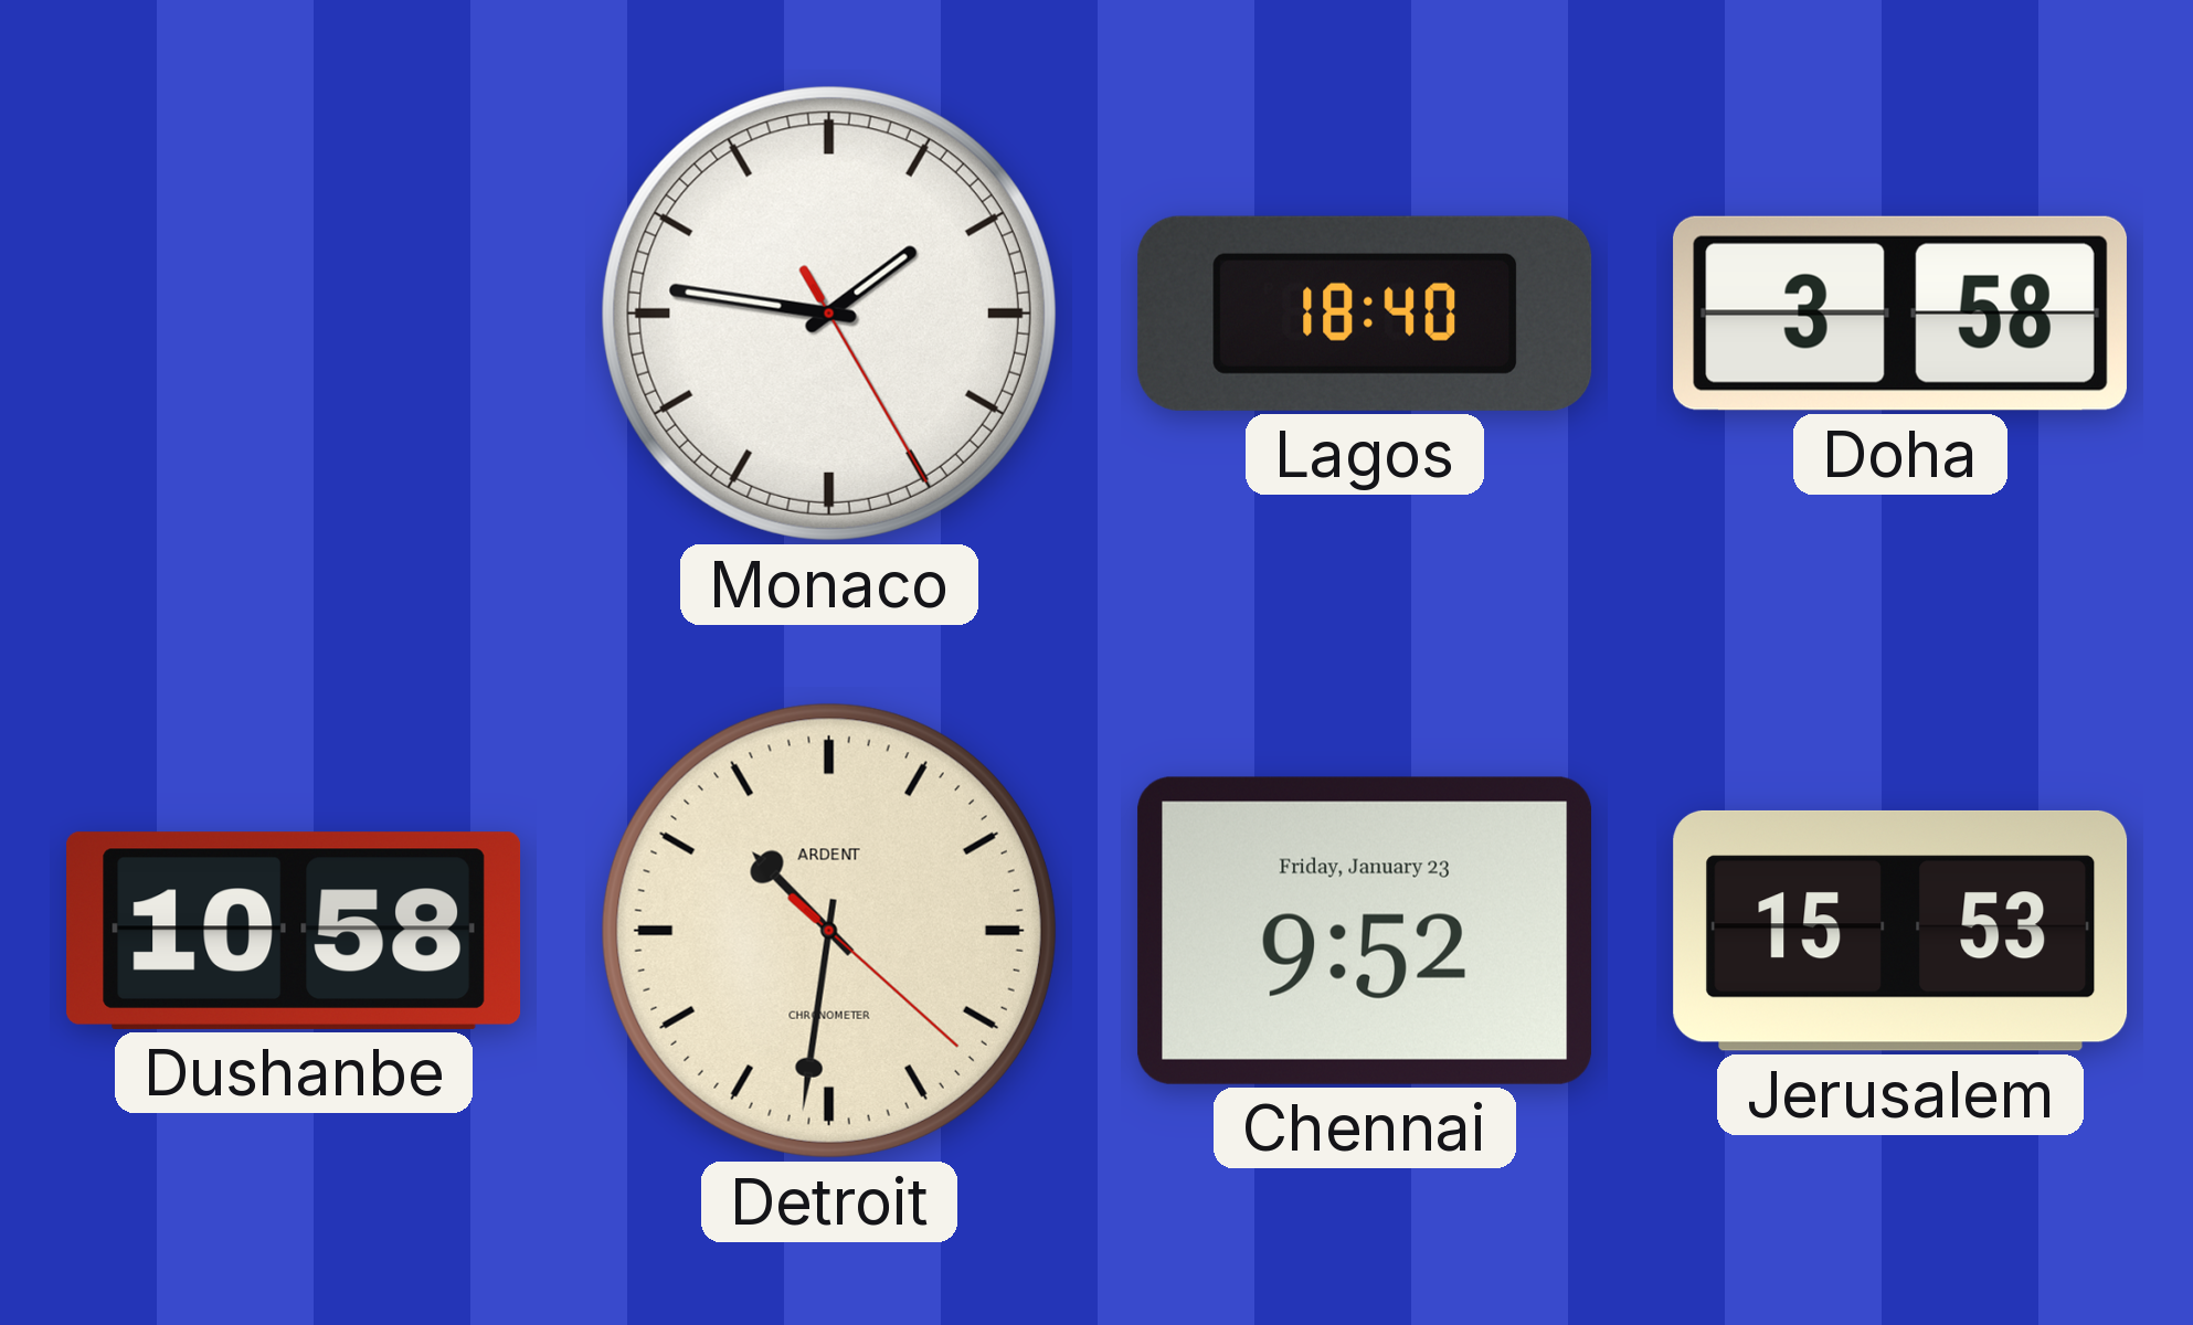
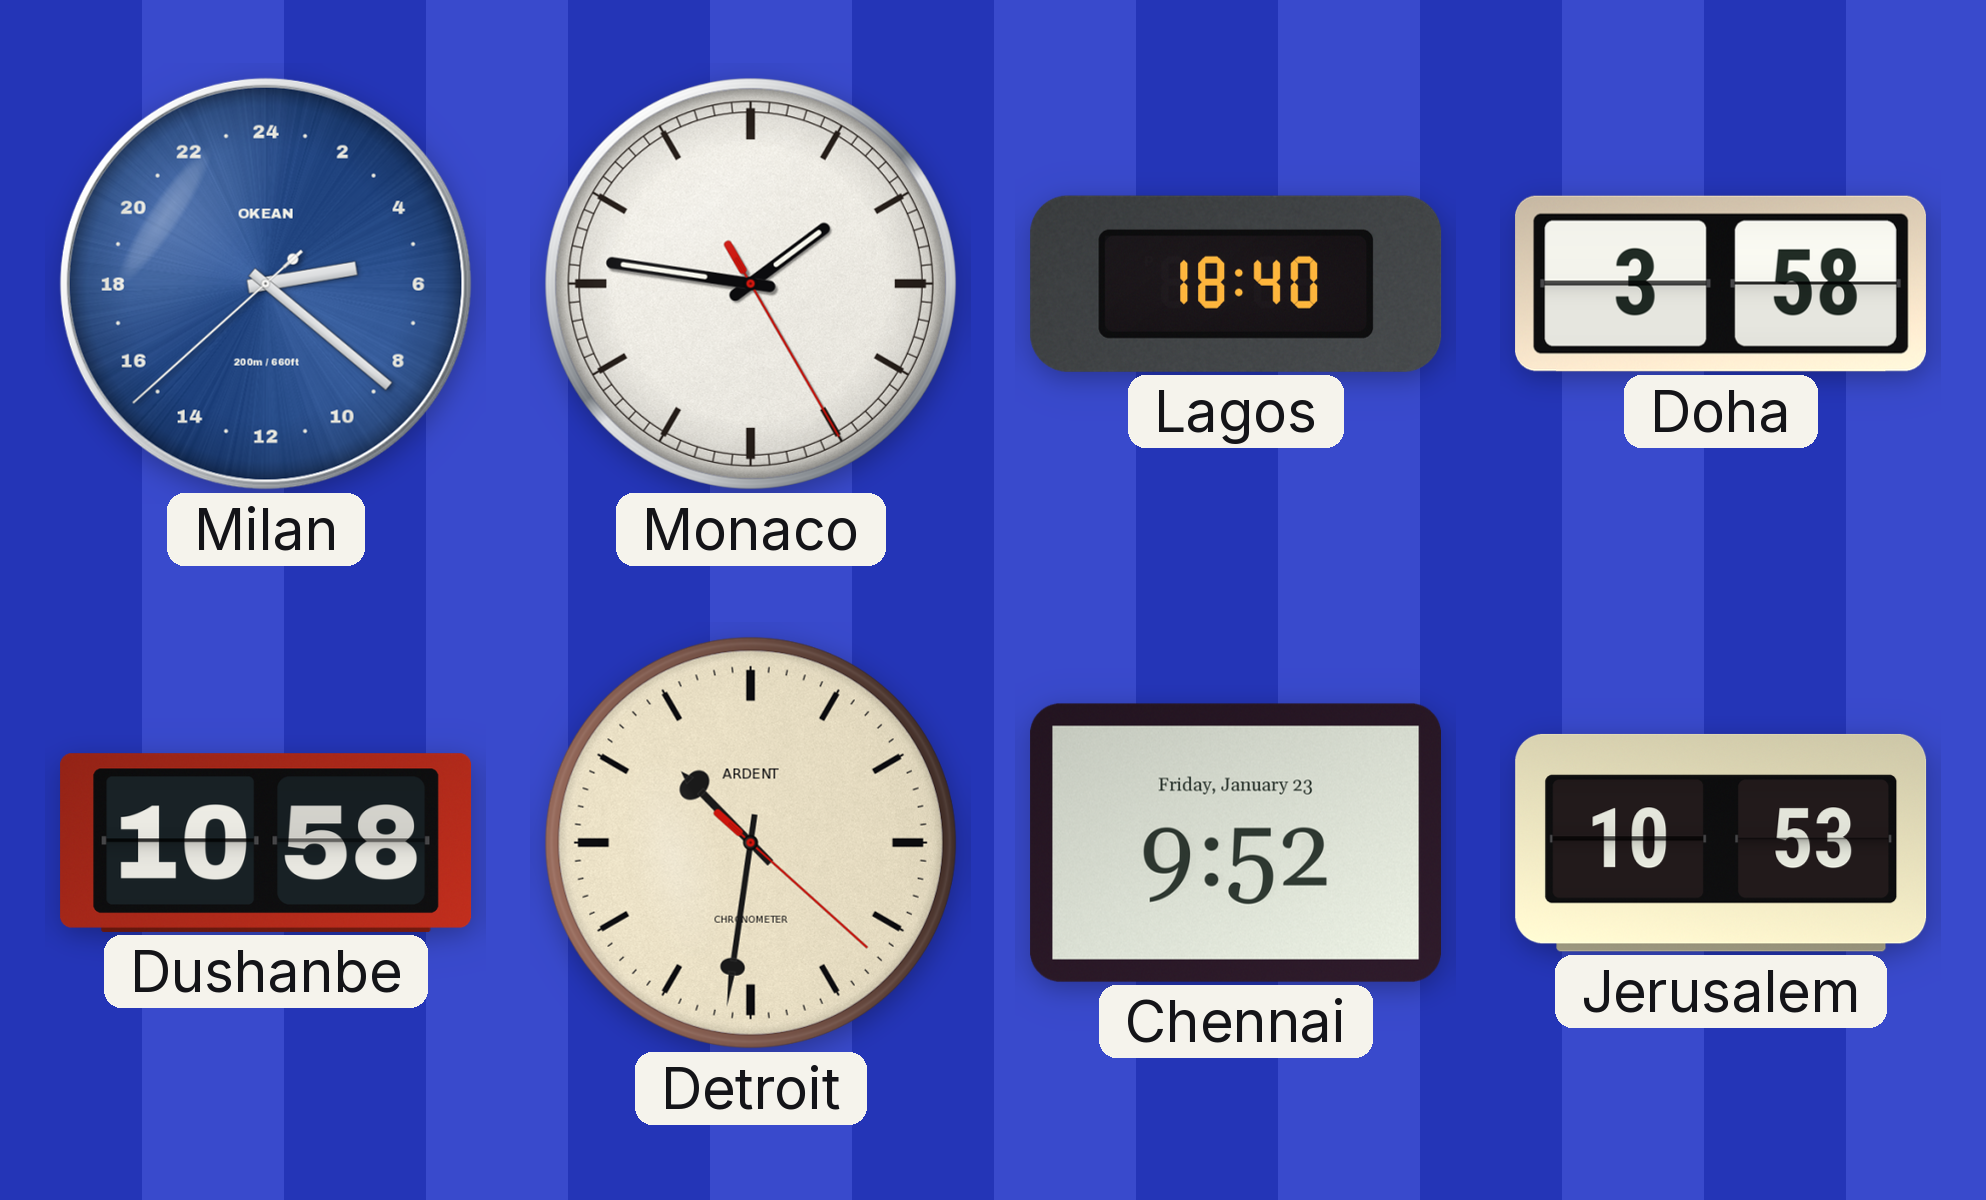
Milan: none -> 5:21 (266, 284)
Jerusalem: 15:53 -> 10:53 (1721, 843)
